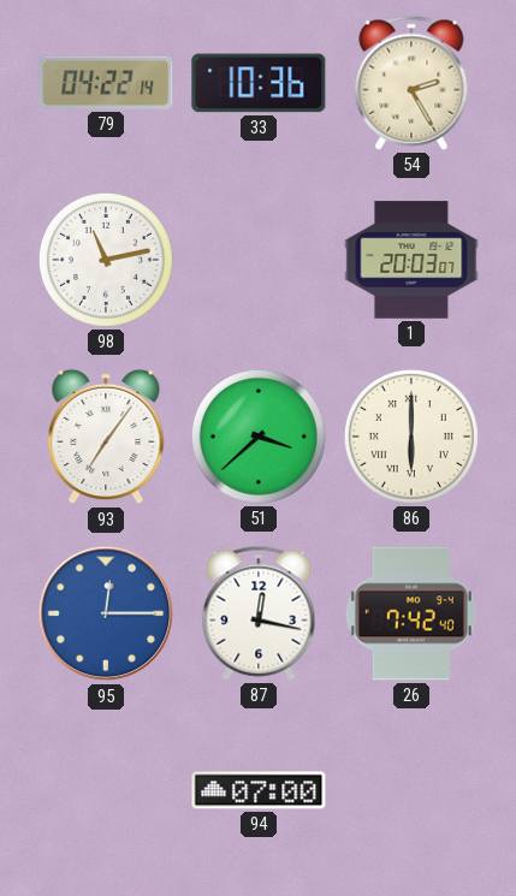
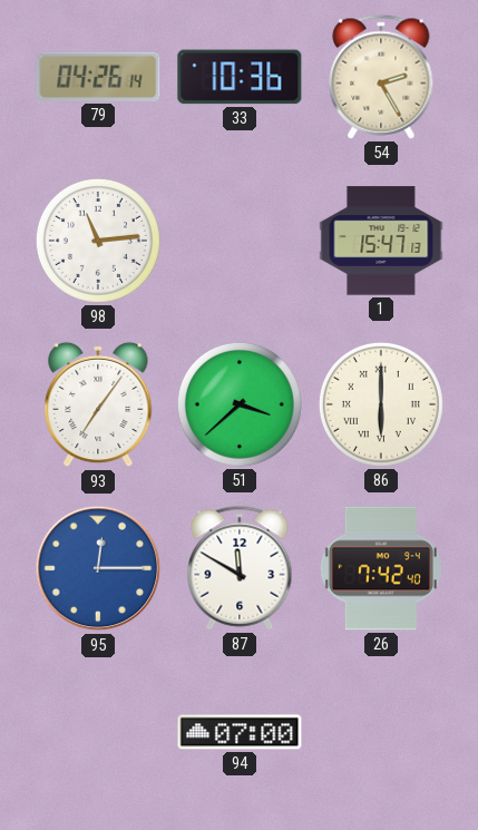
79: 04:22 -> 04:26 (98, 77)
98: 11:13 -> 11:14 (98, 241)
1: 20:03 -> 15:47 (381, 241)
87: 12:17 -> 11:50 (240, 568)
